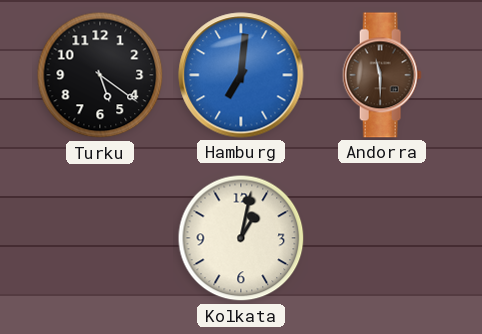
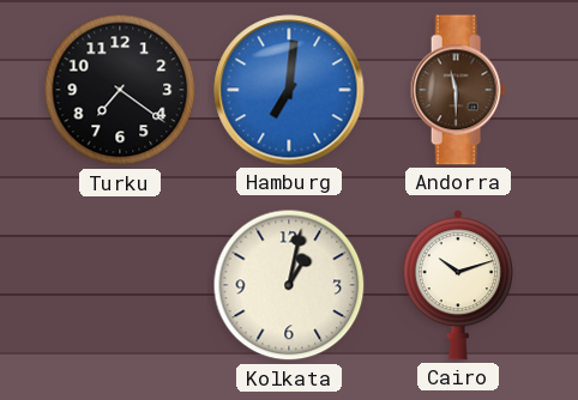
Turku: 5:21 -> 7:21 (120, 90)
Cairo: none -> 10:12 (457, 285)
